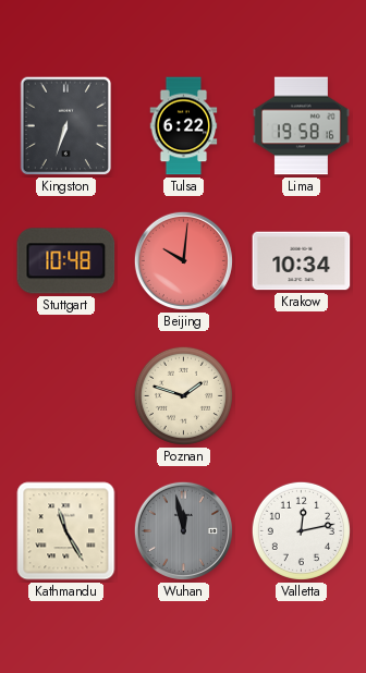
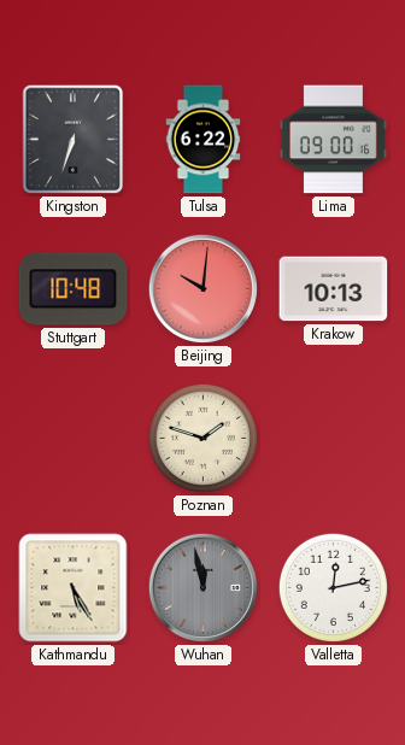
Lima: 19:58 -> 09:00 (333, 140)
Krakow: 10:34 -> 10:13 (334, 289)
Kathmandu: 11:25 -> 5:25 (74, 588)
